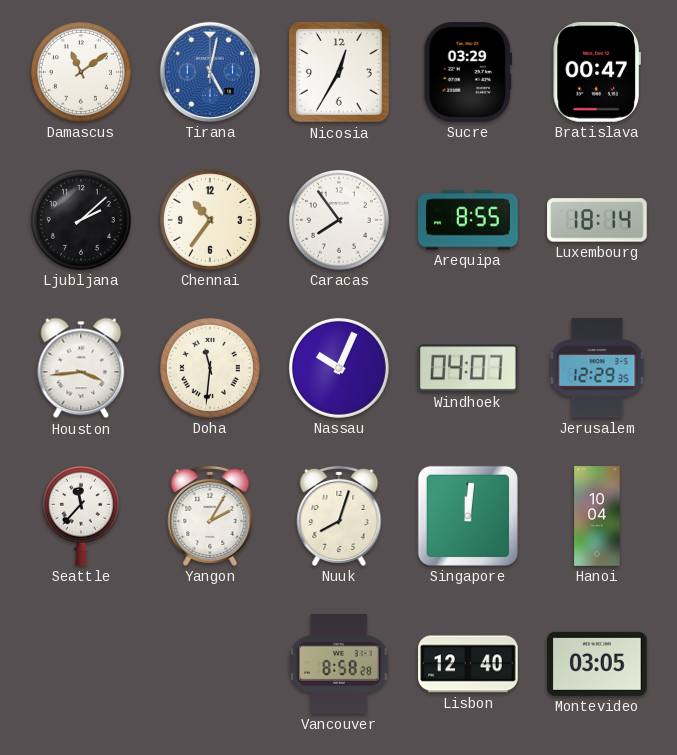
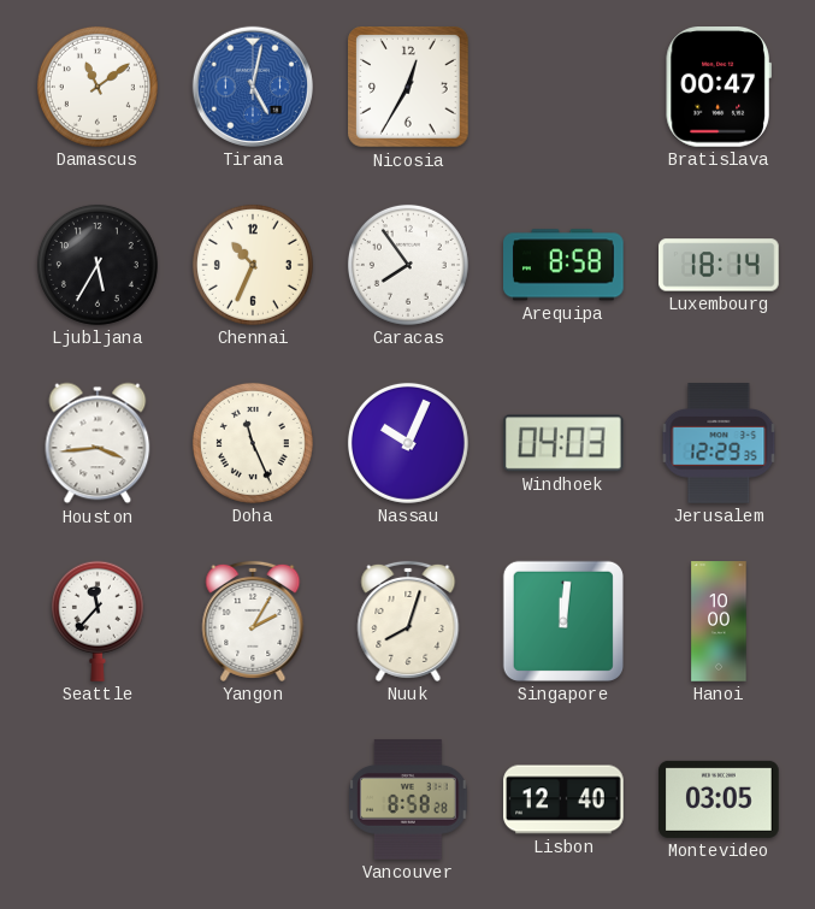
Sucre: 03:29 -> none (467, 72)
Ljubljana: 2:08 -> 5:35 (98, 265)
Chennai: 10:36 -> 10:34 (253, 265)
Arequipa: 8:55 -> 8:58 (565, 265)
Doha: 11:31 -> 11:26 (253, 443)
Windhoek: 04:07 -> 04:03 (563, 443)
Hanoi: 10:04 -> 10:00 (719, 621)
